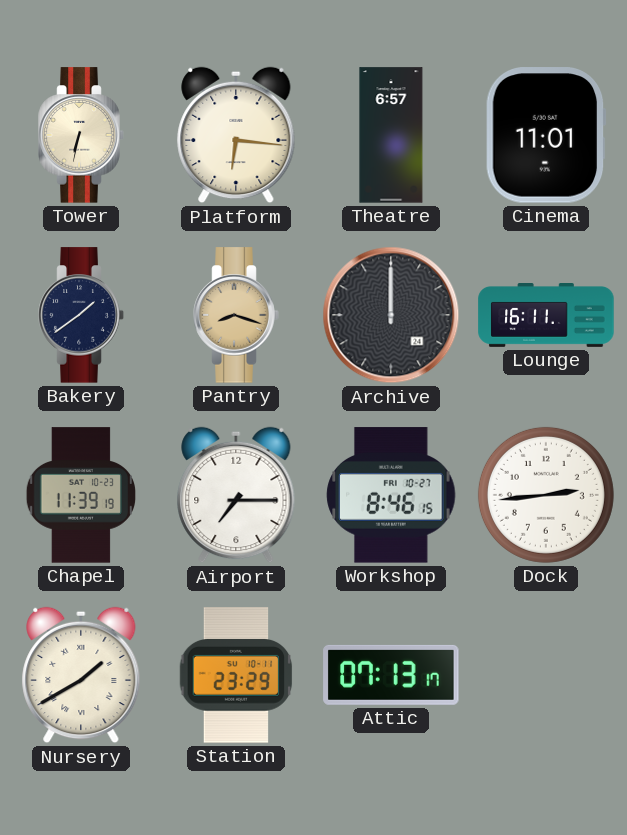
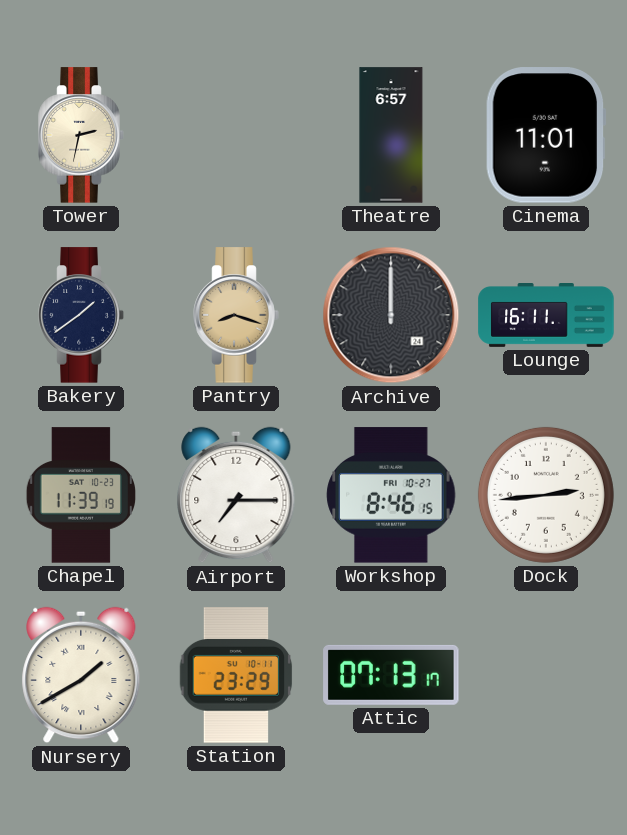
Tower: 6:32 -> 2:32 (81, 135)
Platform: 6:16 -> none (236, 135)
